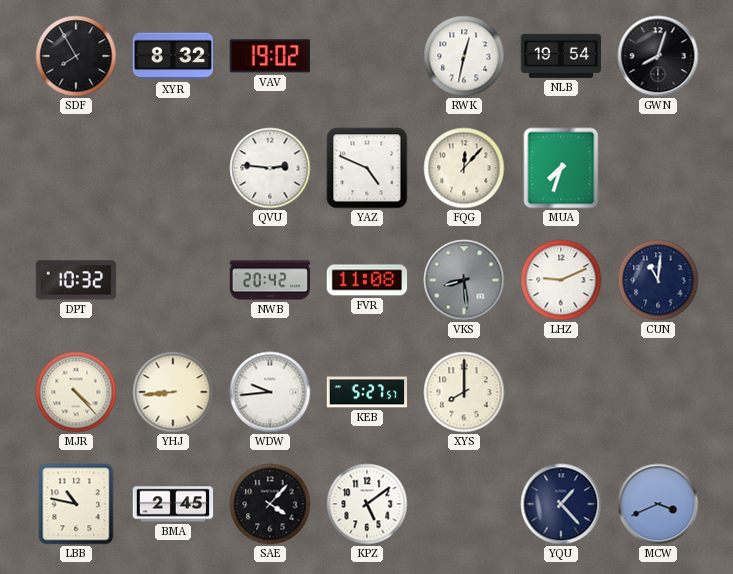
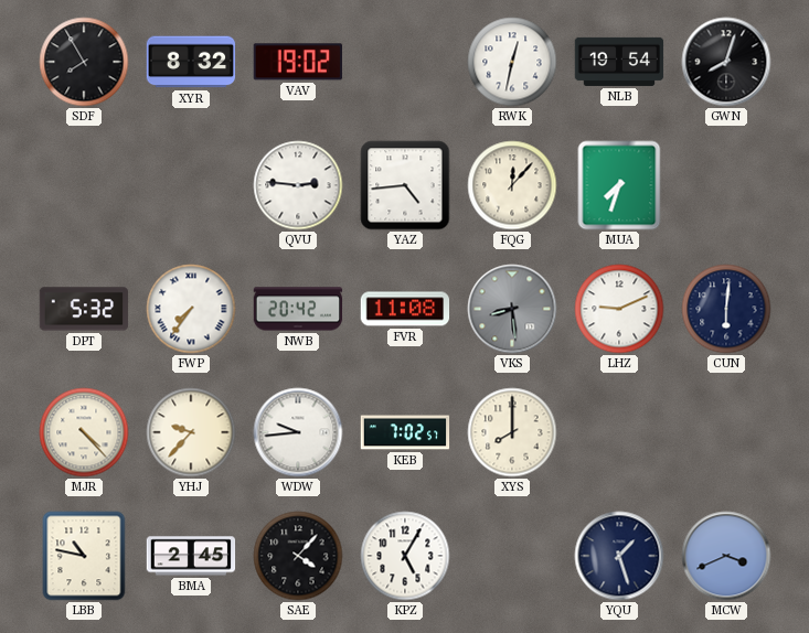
YAZ: 4:49 -> 4:44 (405, 185)
DPT: 10:32 -> 5:32 (84, 309)
FWP: none -> 7:36 (191, 309)
CUN: 11:01 -> 6:01 (726, 309)
YHJ: 8:44 -> 9:37 (191, 432)
KEB: 5:27 -> 7:02 (405, 432)
KPZ: 5:09 -> 5:05 (405, 556)
YQU: 1:23 -> 1:27 (619, 556)
